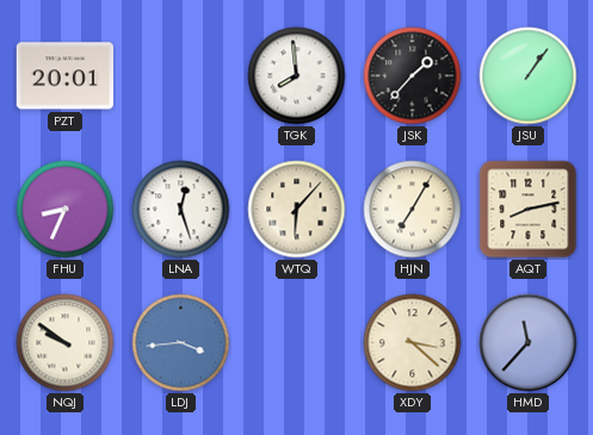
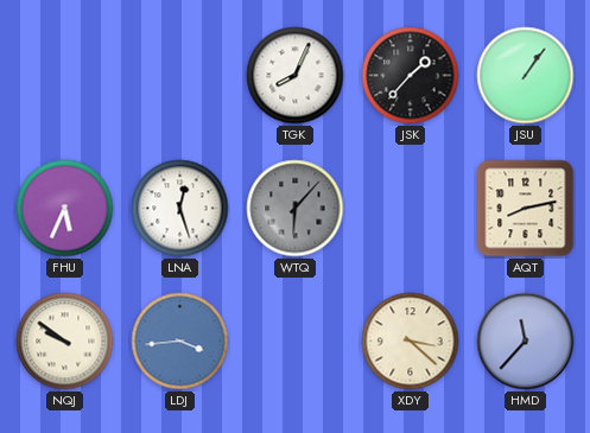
PZT: 20:01 -> none (64, 76)
TGK: 7:59 -> 8:04 (296, 76)
FHU: 8:34 -> 5:34 (65, 209)
WTQ dial: cream -> grey (296, 209)
HJN: 7:05 -> none (413, 210)
